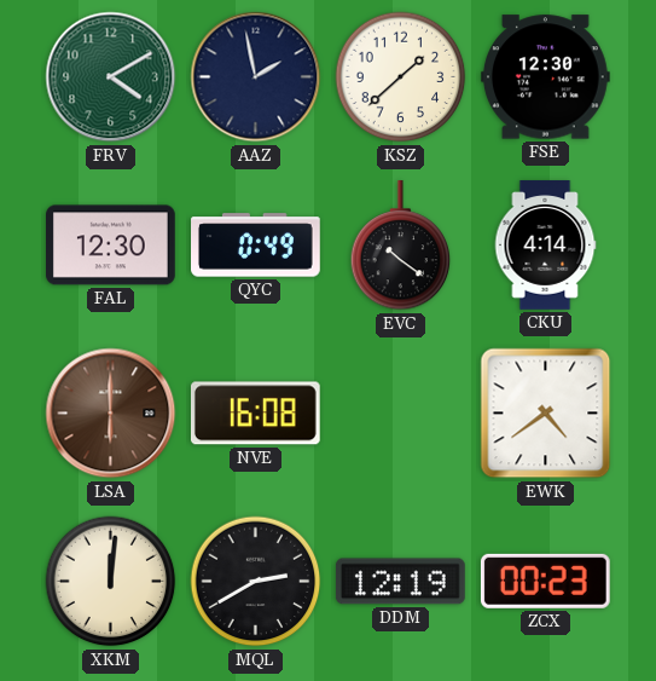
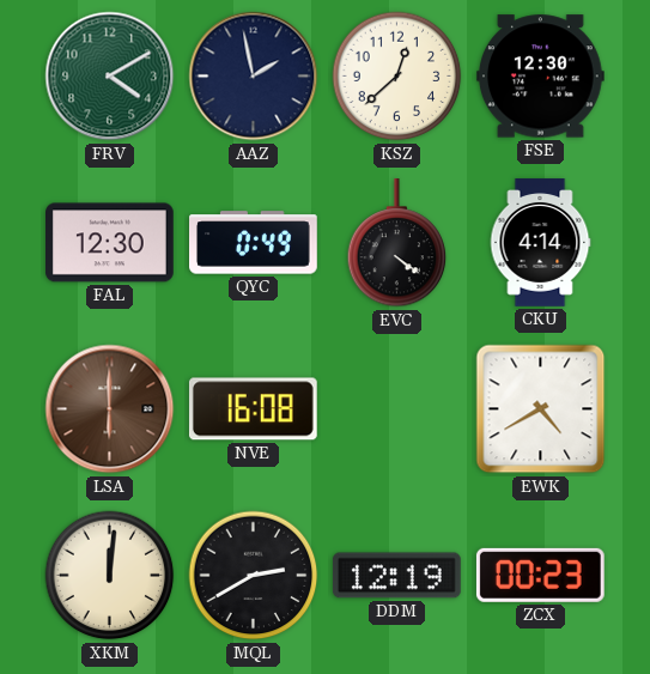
KSZ: 1:38 -> 12:38 (397, 77)
EVC: 10:21 -> 4:21 (397, 244)
EWK: 4:39 -> 4:40 (541, 409)
